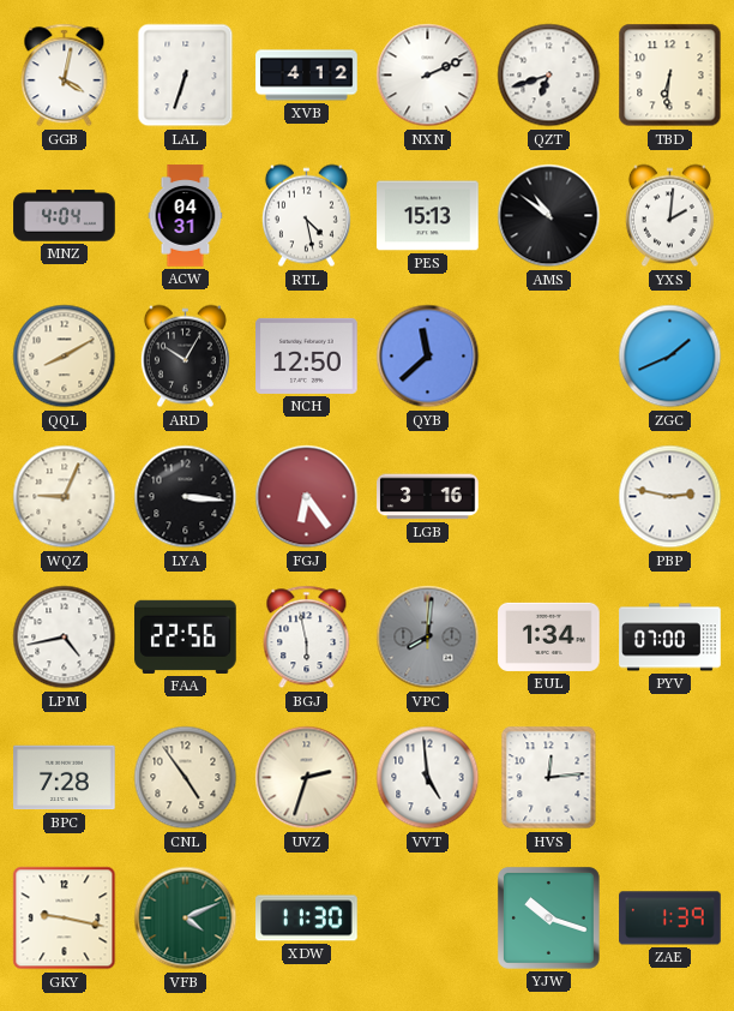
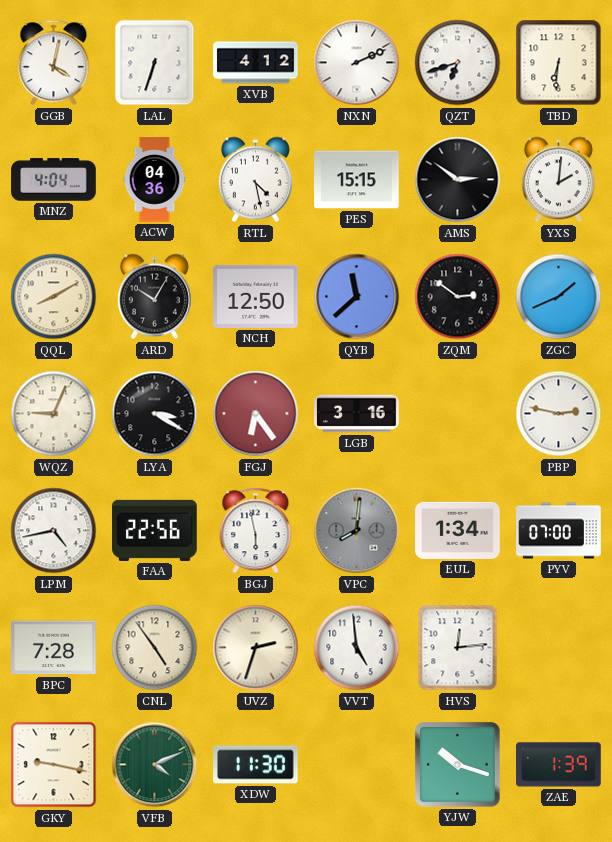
ACW: 04:31 -> 04:36 (155, 180)
PES: 15:13 -> 15:15 (357, 180)
AMS: 10:51 -> 2:51 (458, 180)
ZQM: none -> 2:51 (458, 297)
LYA: 3:16 -> 3:20 (155, 414)
